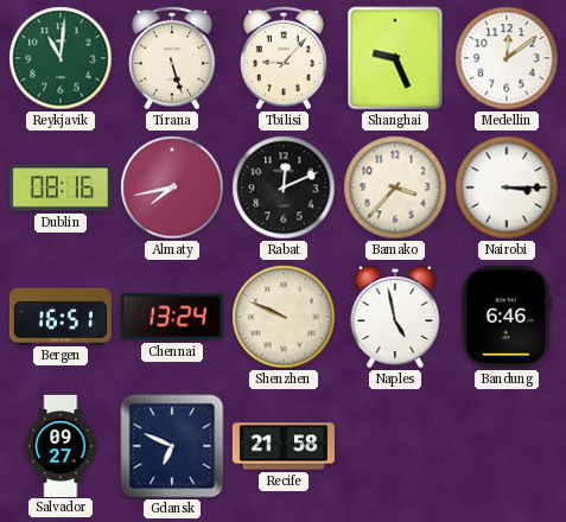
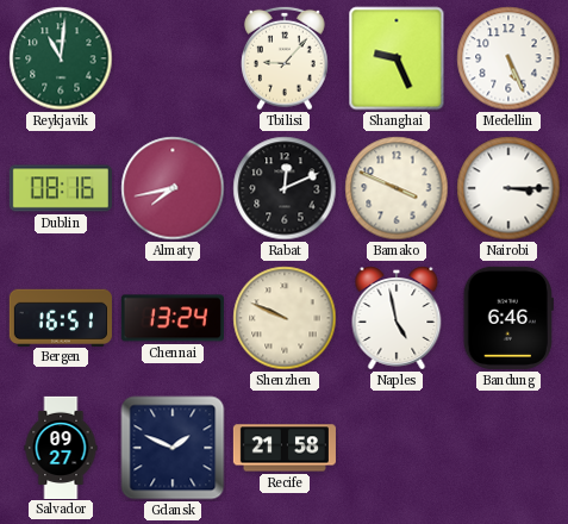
Tirana: 5:27 -> none (173, 58)
Medellin: 12:09 -> 5:26 (508, 58)
Bamako: 3:37 -> 3:49 (397, 188)
Gdansk: 6:49 -> 1:49 (173, 448)
